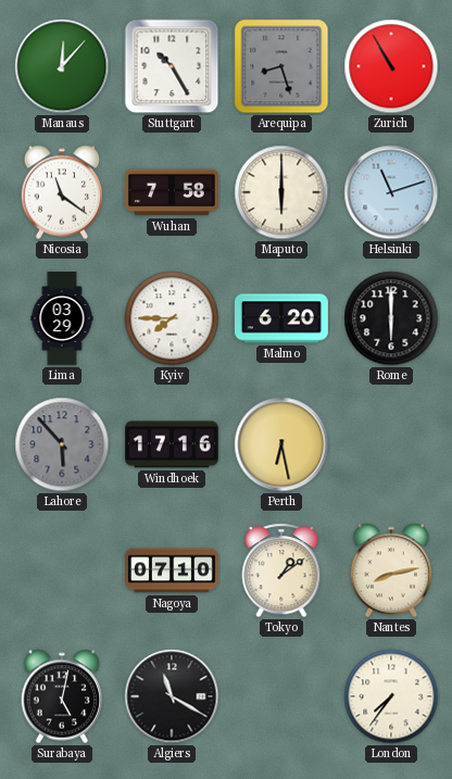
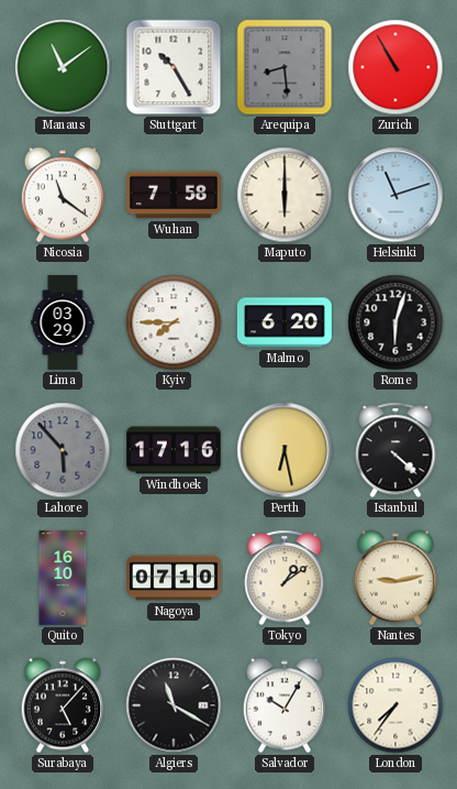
Manaus: 12:07 -> 11:09 (63, 67)
Arequipa: 8:27 -> 8:29 (285, 67)
Rome: 6:00 -> 6:03 (395, 322)
Istanbul: none -> 4:22 (395, 450)
Quito: none -> 16:10 (63, 579)
Nantes: 8:13 -> 9:13 (395, 578)
Surabaya: 5:02 -> 5:07 (63, 705)
Salvador: none -> 10:05 (285, 705)
